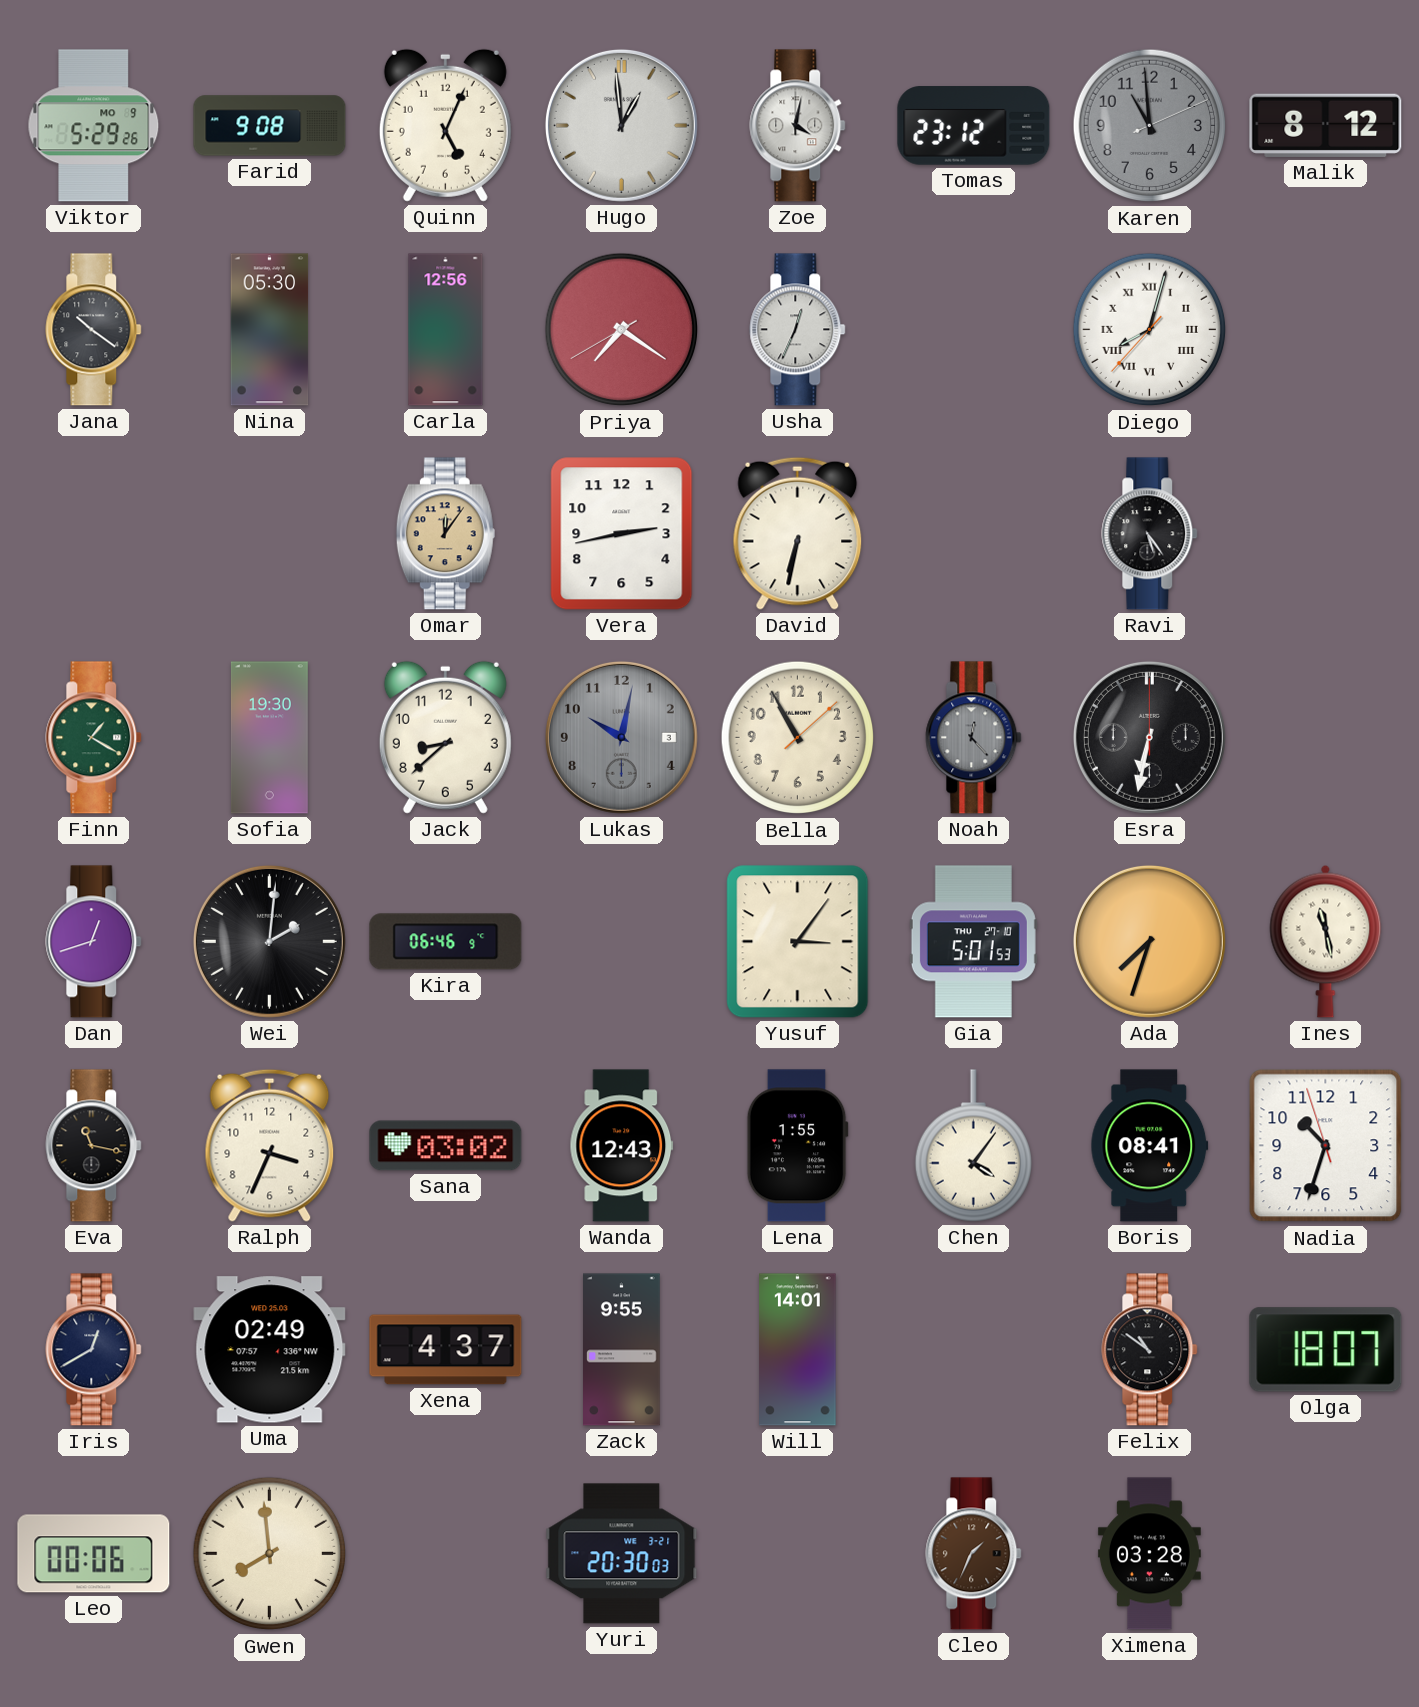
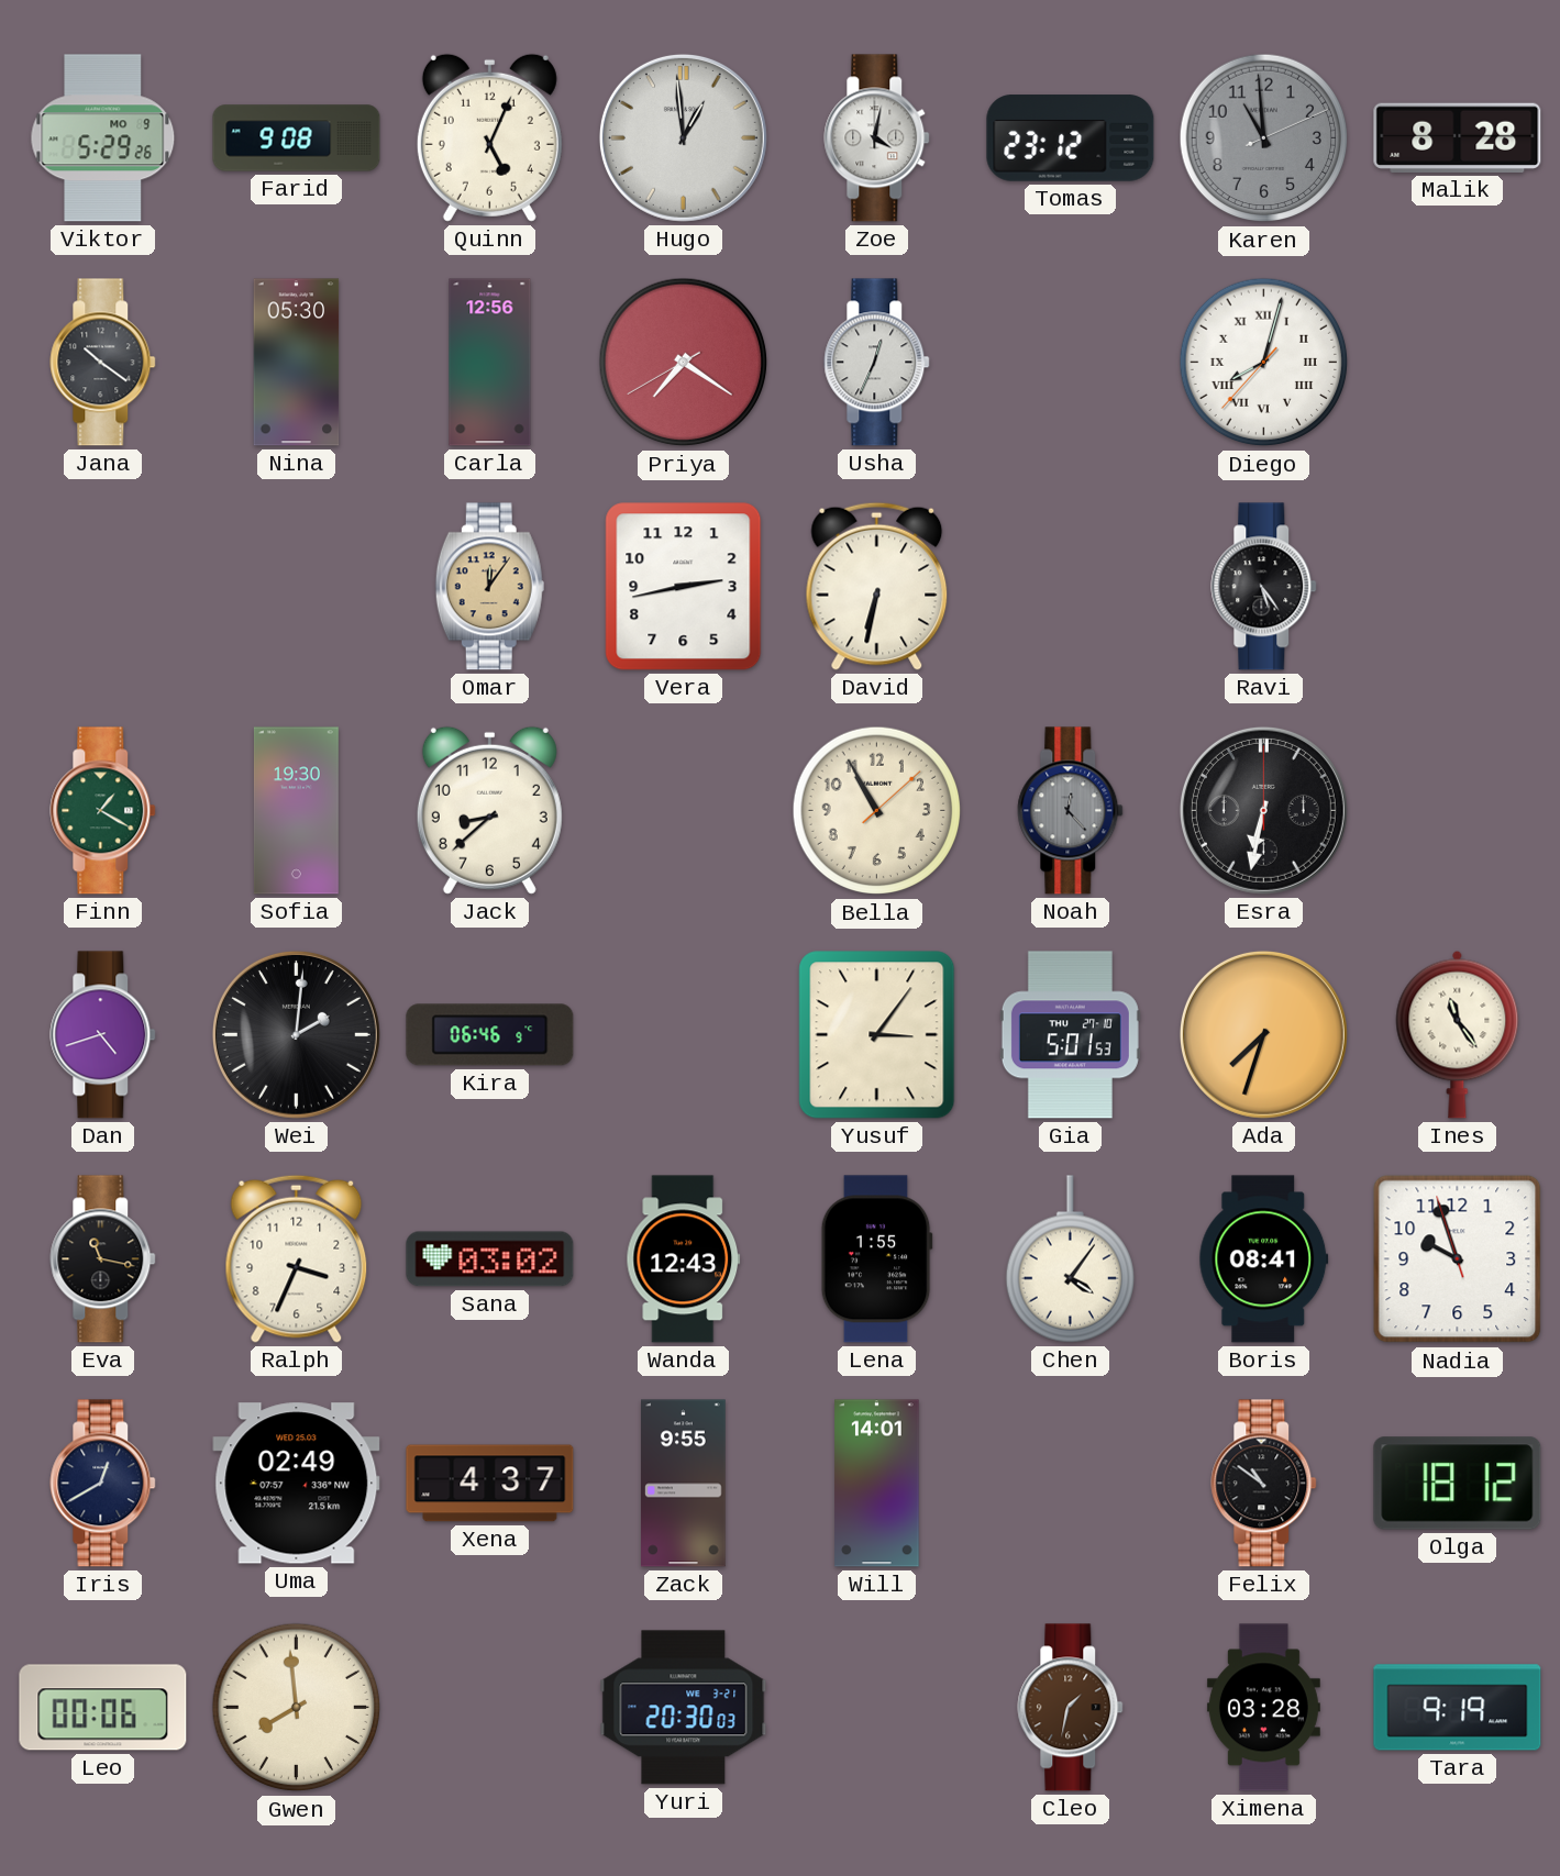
Malik: 8:12 -> 8:28 (1458, 137)
Lukas: 10:02 -> none (621, 737)
Dan: 12:42 -> 4:42 (103, 1035)
Ines: 11:28 -> 11:24 (1458, 1034)
Nadia: 10:32 -> 9:56 (1458, 1259)
Olga: 18:07 -> 18:12 (1458, 1484)
Cleo: 1:34 -> 1:32 (1071, 1708)
Tara: none -> 9:19 (1458, 1708)
